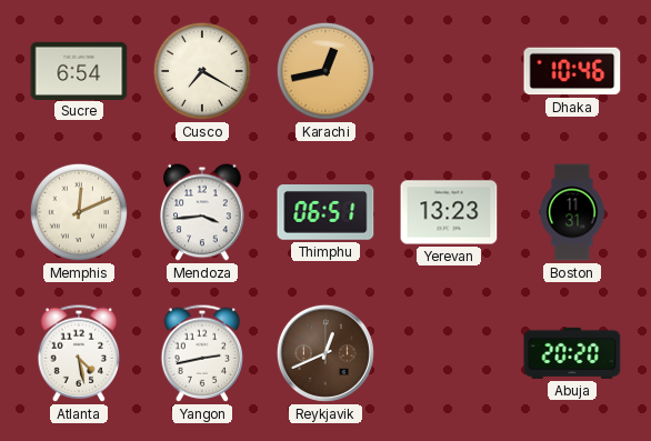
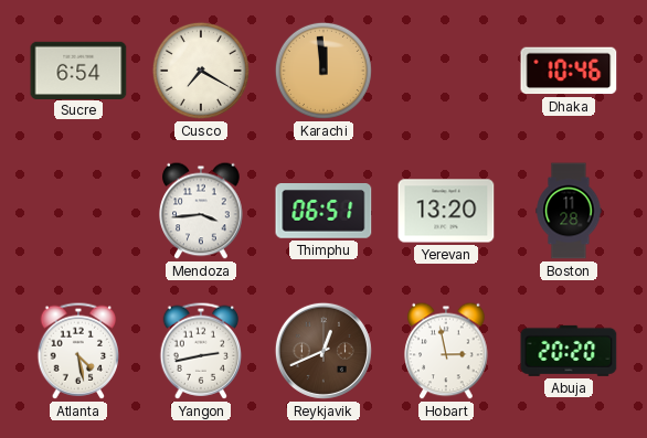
Karachi: 12:43 -> 11:59 (324, 71)
Memphis: 12:11 -> none (79, 212)
Yerevan: 13:23 -> 13:20 (446, 211)
Boston: 11:31 -> 11:28 (569, 211)
Hobart: none -> 2:58 (446, 351)
